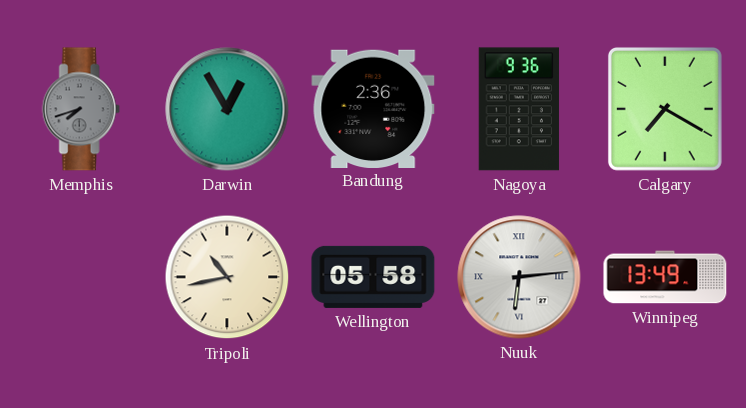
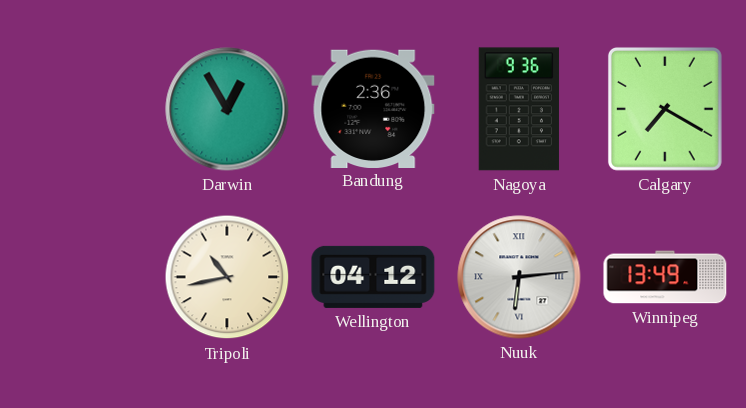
Memphis: 7:42 -> none (81, 109)
Wellington: 05:58 -> 04:12 (373, 277)
